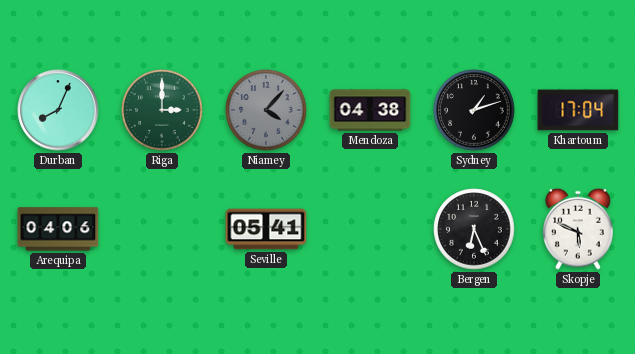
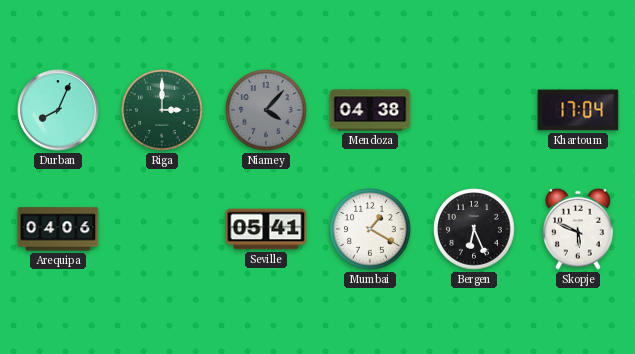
Sydney: 1:12 -> none (474, 110)
Mumbai: none -> 1:20 (370, 229)
